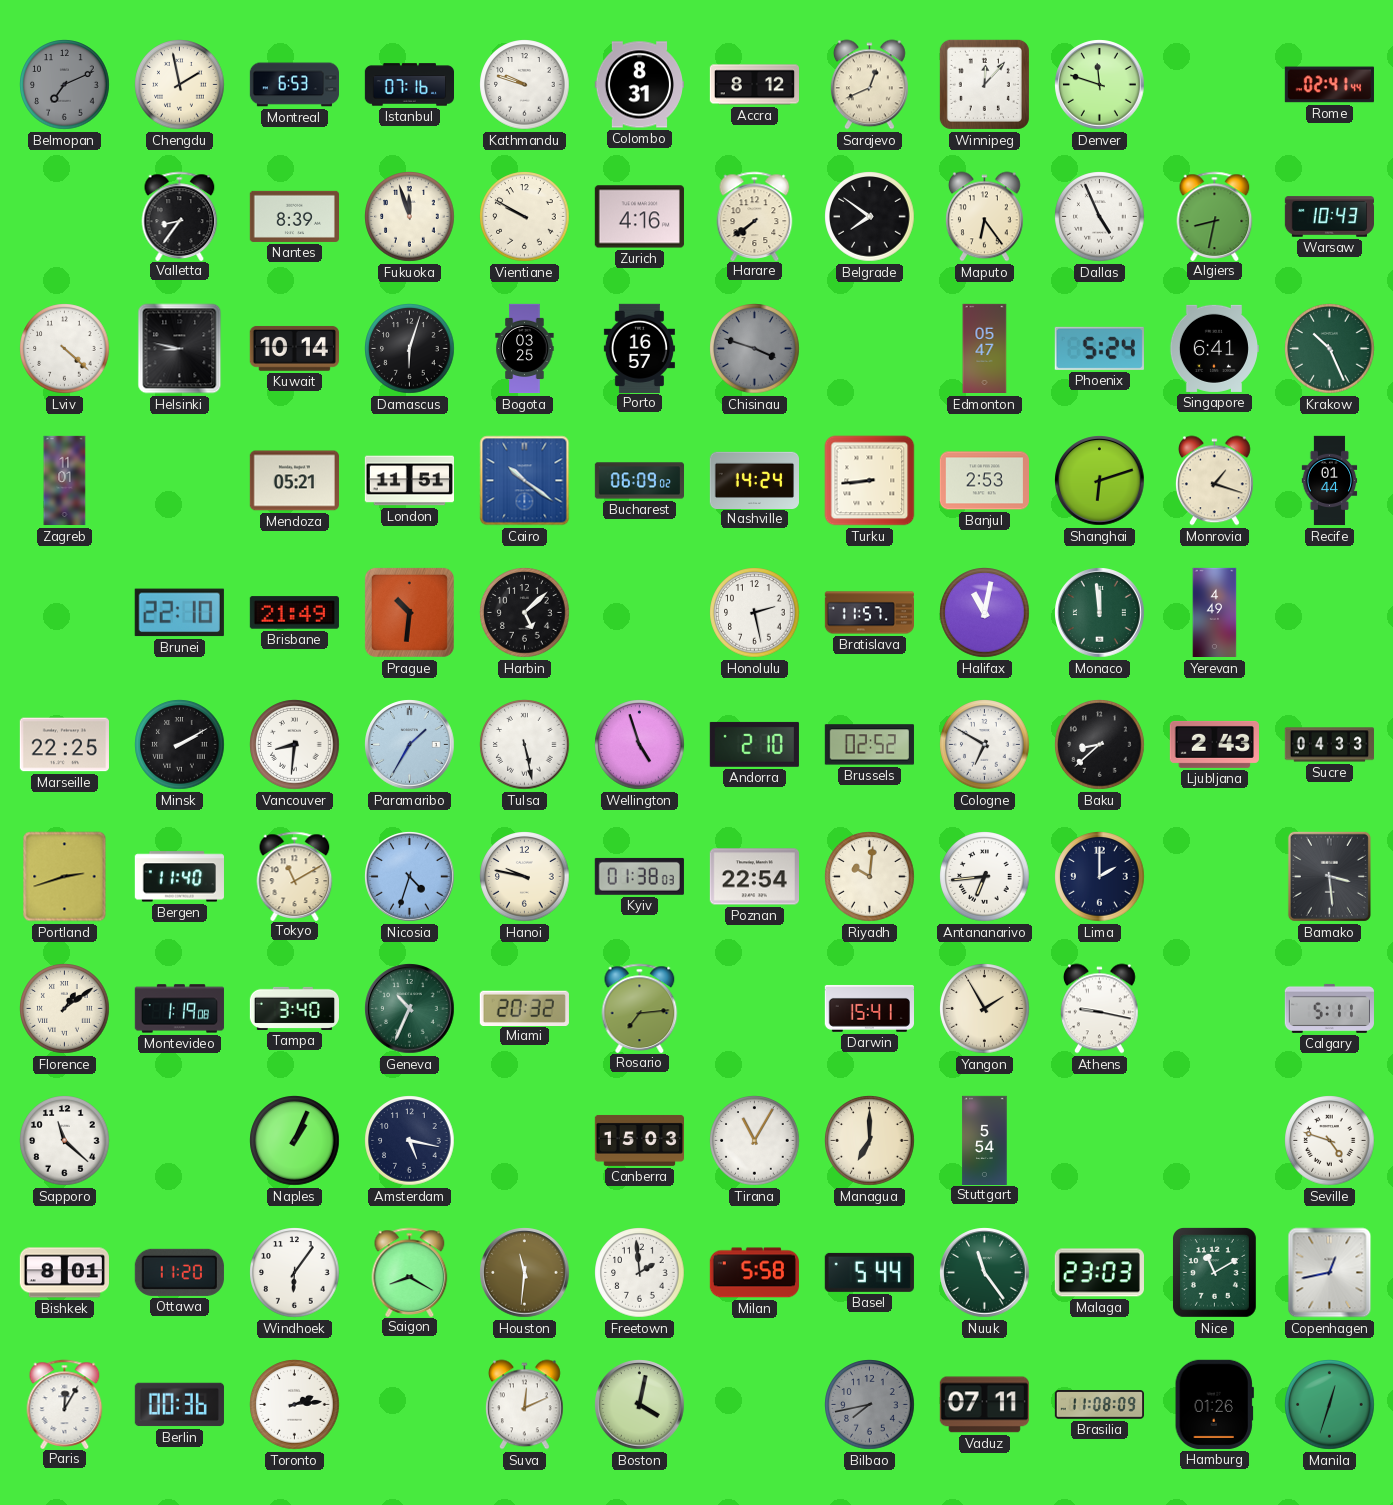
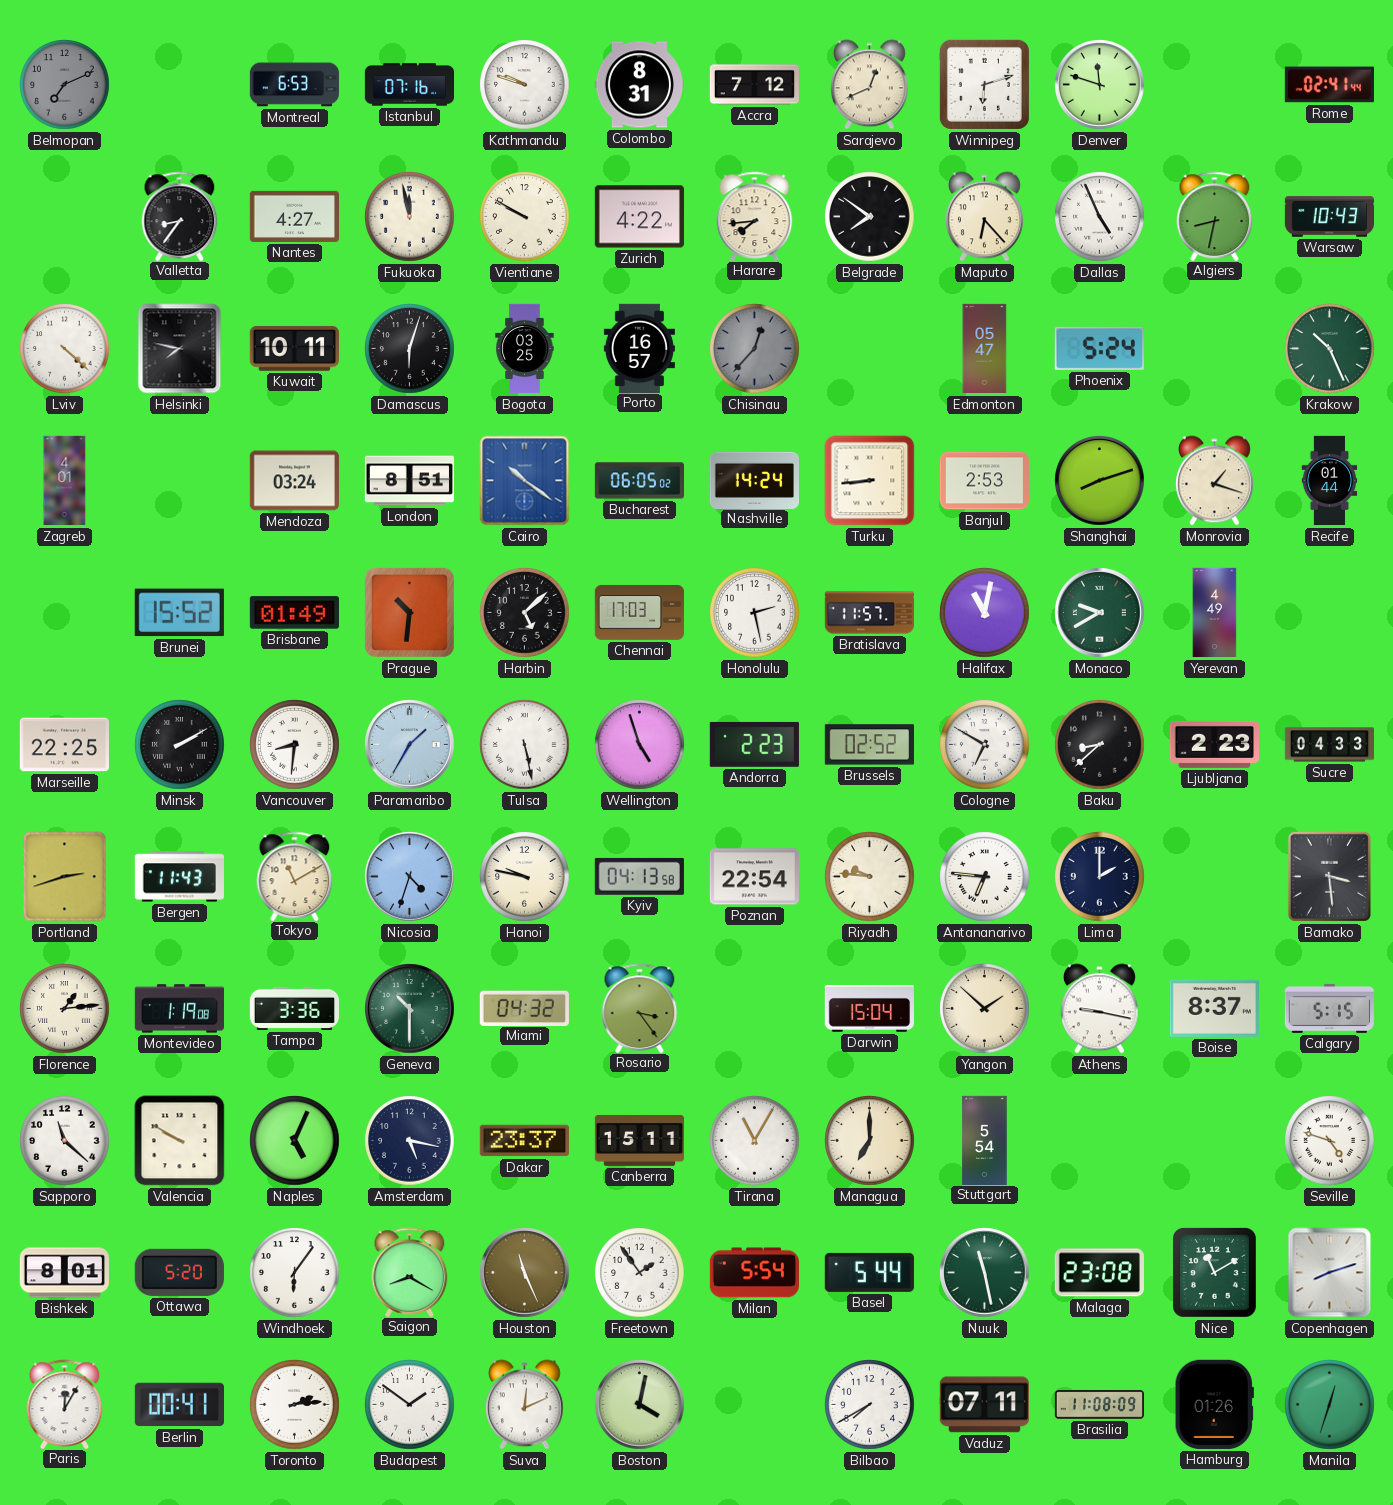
Chengdu: 1:58 -> none (180, 85)
Accra: 8:12 -> 7:12 (754, 85)
Winnipeg: 12:07 -> 6:12 (984, 84)
Nantes: 8:39 -> 4:27 (294, 216)
Fukuoka: 11:57 -> 11:58 (410, 217)
Zurich: 4:16 -> 4:22 (639, 217)
Harare: 7:39 -> 7:44 (755, 216)
Maputo: 6:24 -> 6:23 (984, 217)
Helsinki: 8:47 -> 7:47 (180, 349)
Kuwait: 10:14 -> 10:11 (294, 348)
Chisinau: 3:48 -> 12:37 (755, 349)
Singapore: 6:41 -> none (1213, 348)
Zagreb: 11:01 -> 4:01 (65, 481)
Mendoza: 05:21 -> 03:24 (294, 481)
London: 11:51 -> 8:51 (409, 481)
Bucharest: 06:09 -> 06:05 (639, 481)
Shanghai: 6:12 -> 8:12 (1100, 481)
Brunei: 22:10 -> 15:52 (179, 613)
Brisbane: 21:49 -> 01:49 (294, 613)
Chennai: none -> 17:03 (639, 612)
Monaco: 11:59 -> 9:40 (1100, 613)
Andorra: 2:10 -> 2:23 (754, 744)
Ljubljana: 2:43 -> 2:23 (1214, 744)
Bergen: 11:40 -> 11:43 (179, 877)
Kyiv: 01:38 -> 04:13 (639, 876)
Riyadh: 10:01 -> 9:46 (870, 877)
Antananarivo: 6:44 -> 6:46 (985, 877)
Florence: 1:09 -> 1:14 (65, 1009)
Tampa: 3:40 -> 3:36 (294, 1008)
Geneva: 10:34 -> 10:30 (410, 1009)
Miami: 20:32 -> 04:32 (524, 1008)
Rosario: 7:14 -> 3:24 (640, 1008)
Darwin: 15:41 -> 15:04 (869, 1008)
Yangon: 1:55 -> 1:52 (985, 1009)
Boise: none -> 8:37 (1214, 1008)
Calgary: 5:11 -> 5:15 (1329, 1008)
Valencia: none -> 9:50 (180, 1141)
Naples: 1:04 -> 5:04 (295, 1141)
Dakar: none -> 23:37 (524, 1141)
Canberra: 15:03 -> 15:11 (639, 1140)
Ottawa: 11:20 -> 5:20 (179, 1272)
Houston: 11:31 -> 11:26 (525, 1273)
Freetown: 1:59 -> 1:54 (640, 1273)
Milan: 5:58 -> 5:54 (754, 1273)
Nuuk: 11:24 -> 11:28 (985, 1273)
Malaga: 23:03 -> 23:08 (1099, 1273)
Copenhagen: 12:43 -> 8:12 (1330, 1273)
Berlin: 00:36 -> 00:41 (179, 1405)
Budapest: none -> 1:51 (410, 1405)
Bilbao: 7:43 -> 7:40 (870, 1405)
Bilbao dial: grey -> white (870, 1405)
